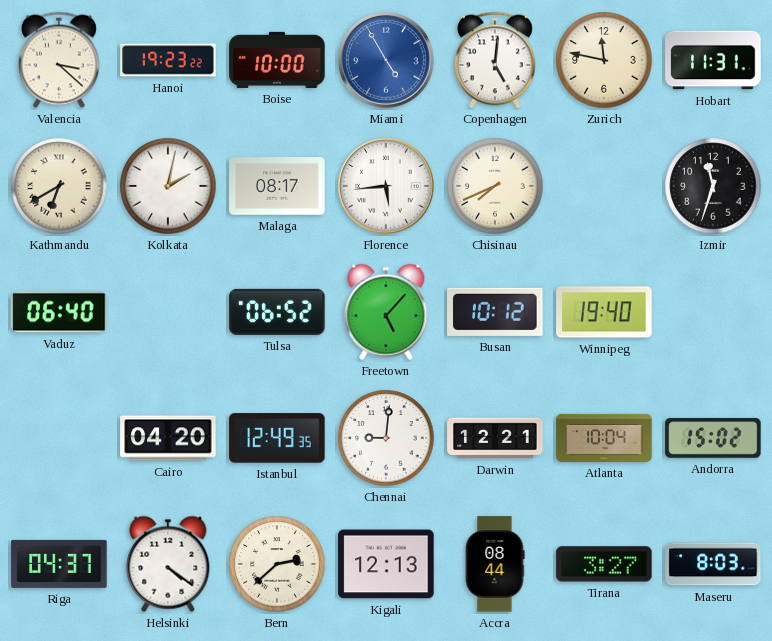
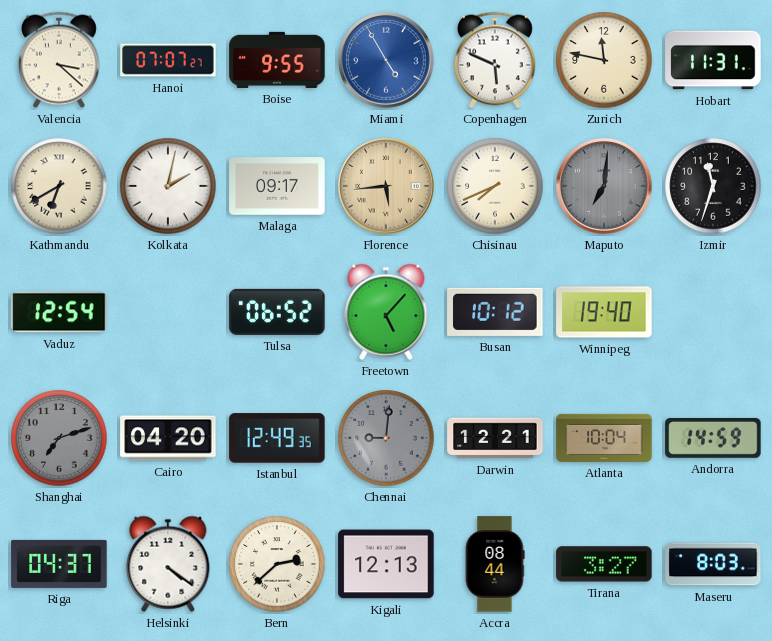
Hanoi: 19:23 -> 07:07 (168, 60)
Boise: 10:00 -> 9:55 (277, 60)
Copenhagen: 5:01 -> 5:49 (495, 60)
Malaga: 08:17 -> 09:17 (277, 186)
Florence dial: white -> champagne (386, 186)
Maputo: none -> 7:01 (604, 186)
Vaduz: 06:40 -> 12:54 (59, 312)
Shanghai: none -> 7:12 (59, 438)
Chennai dial: white -> grey (386, 438)
Andorra: 15:02 -> 14:59 (713, 438)
